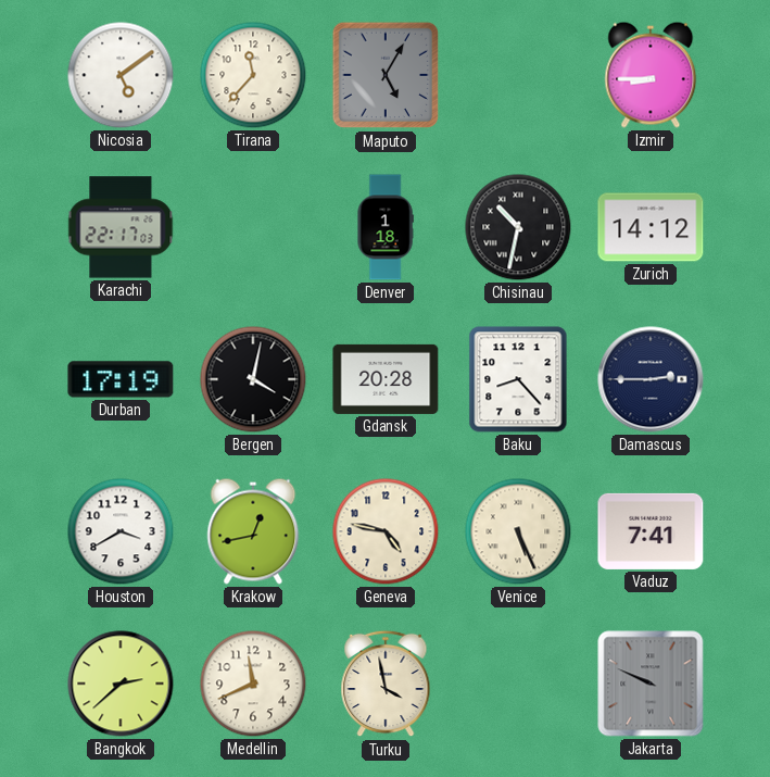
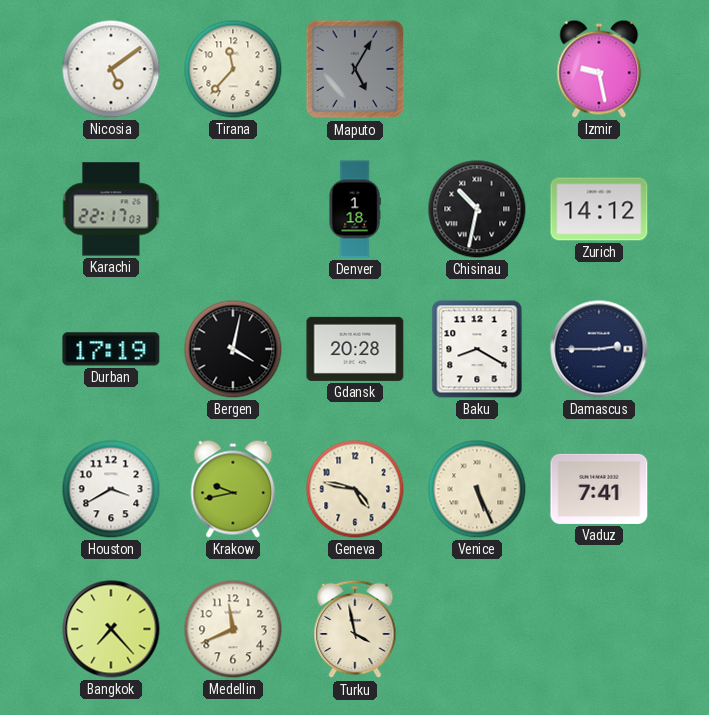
Izmir: 8:45 -> 9:28 (599, 69)
Baku: 8:23 -> 8:20 (477, 349)
Krakow: 12:43 -> 9:43 (233, 489)
Bangkok: 2:38 -> 7:23 (111, 629)
Jakarta: 9:49 -> none (651, 684)
